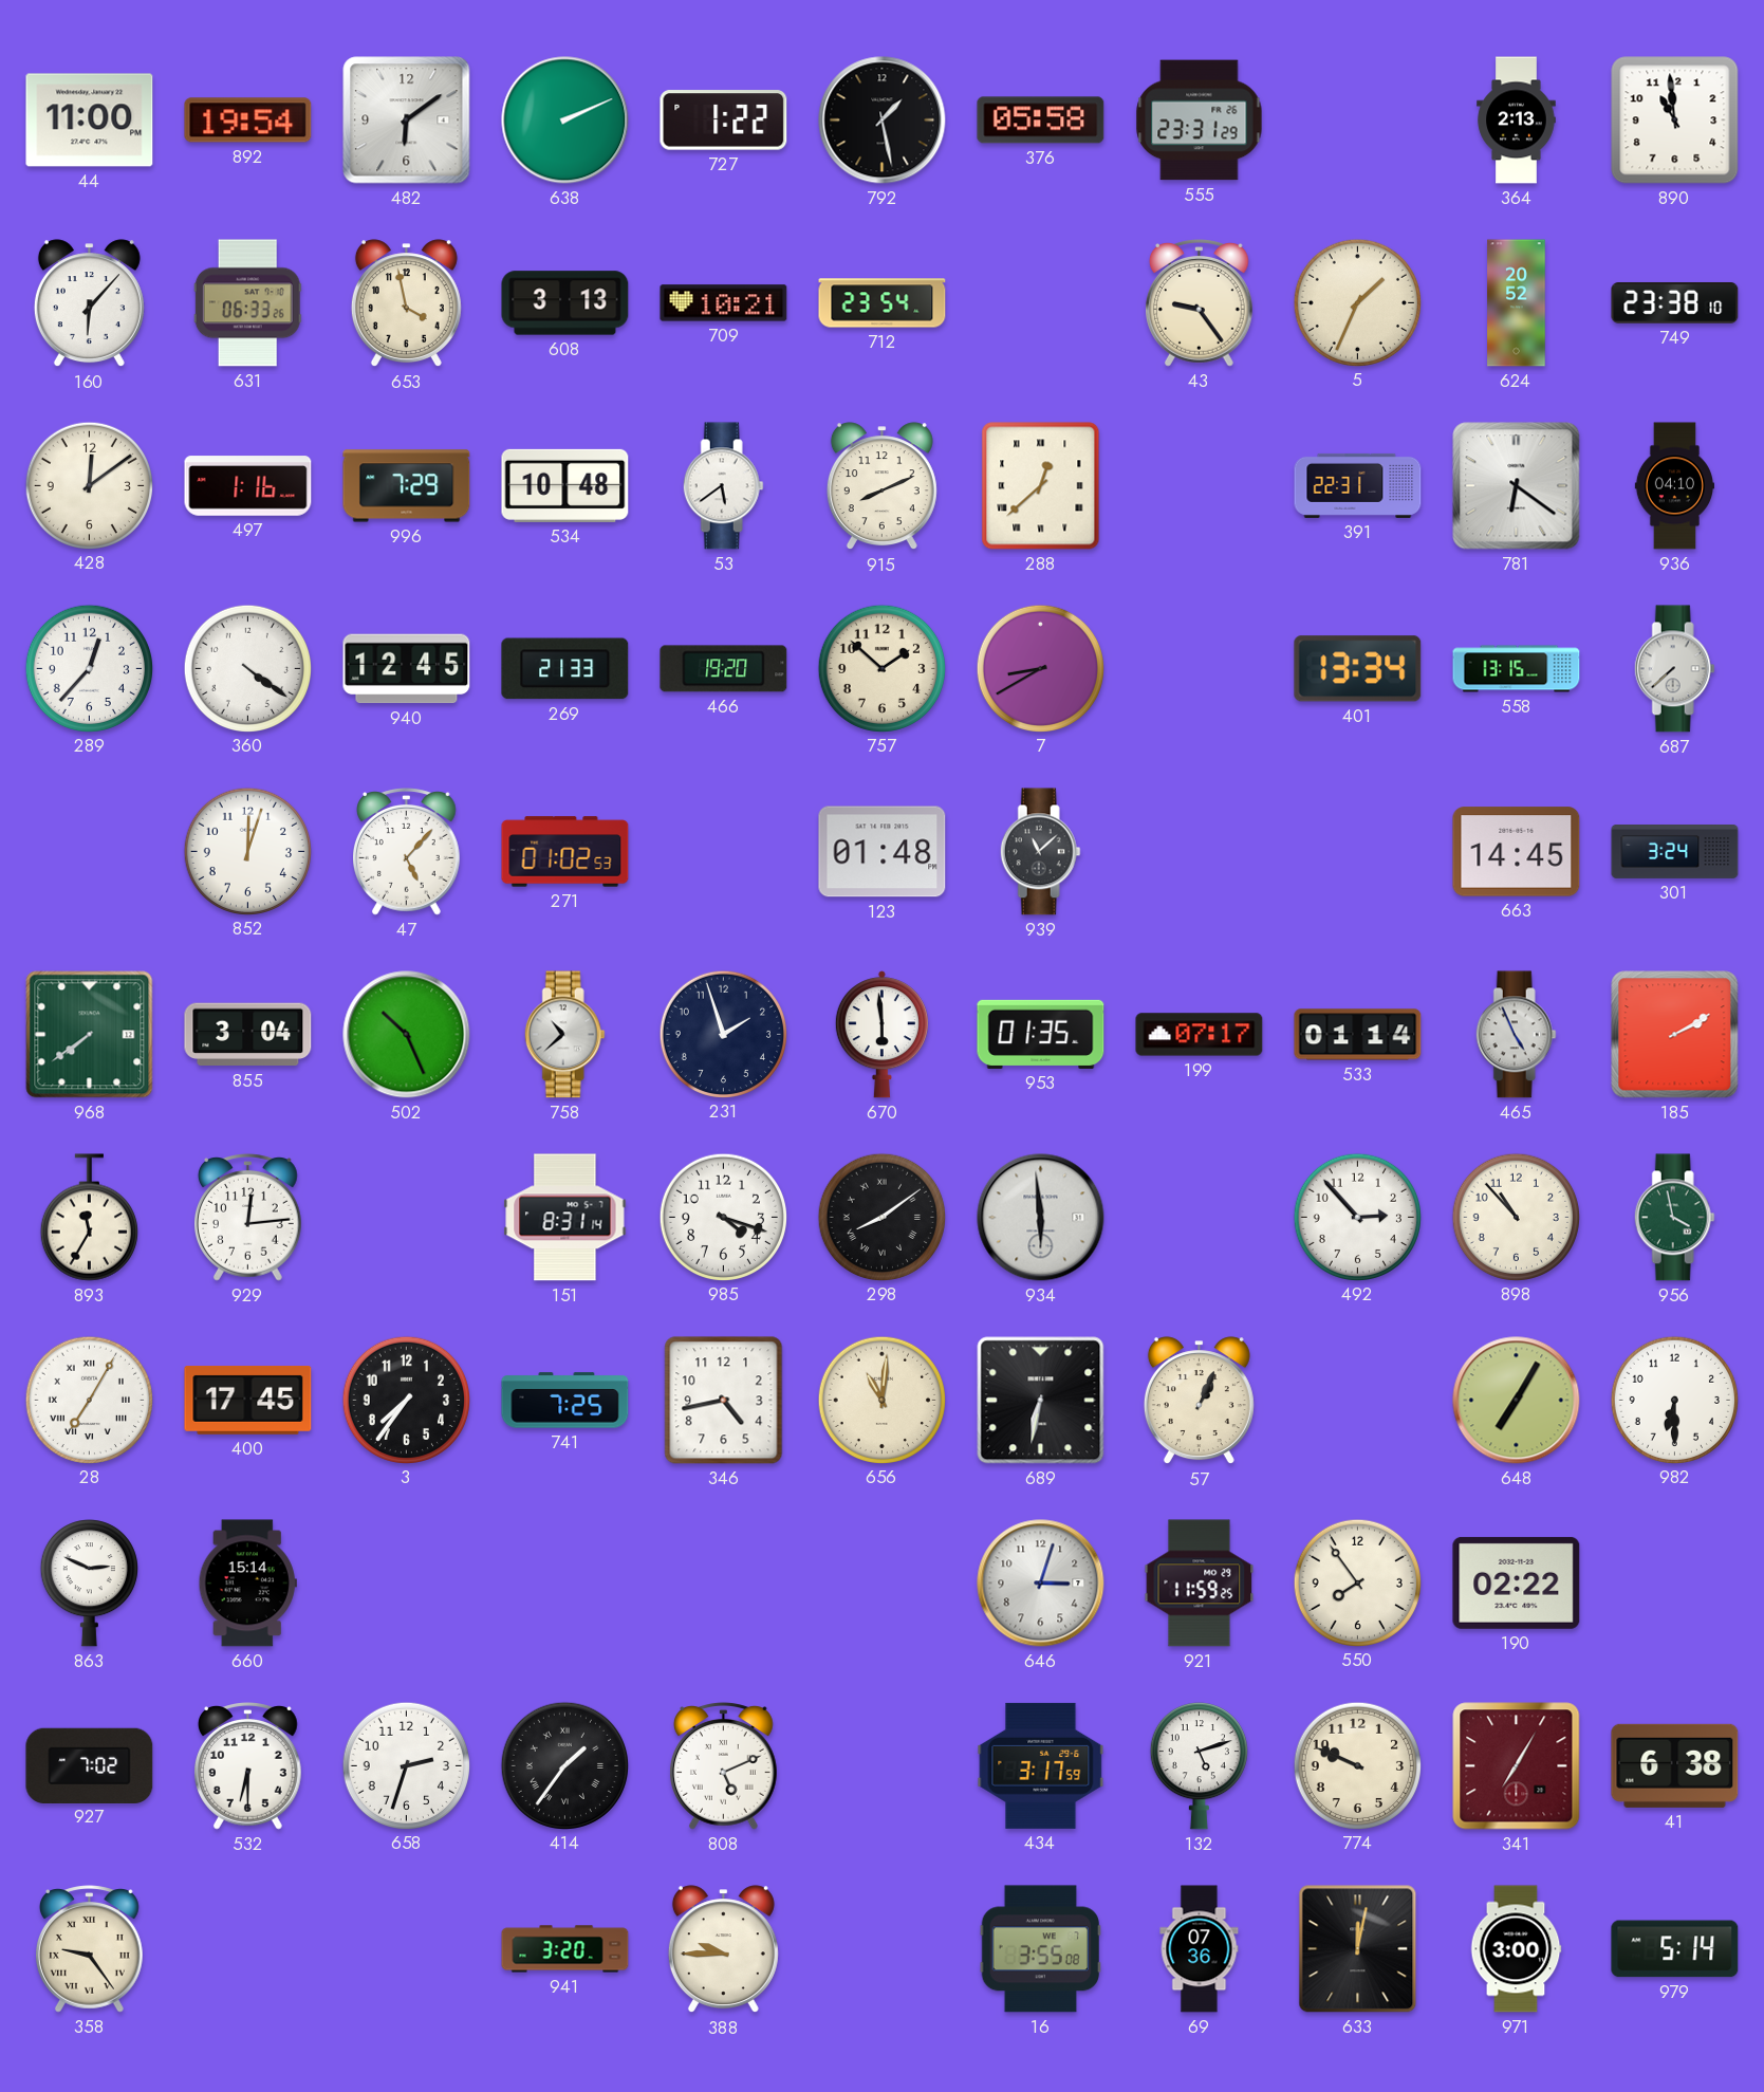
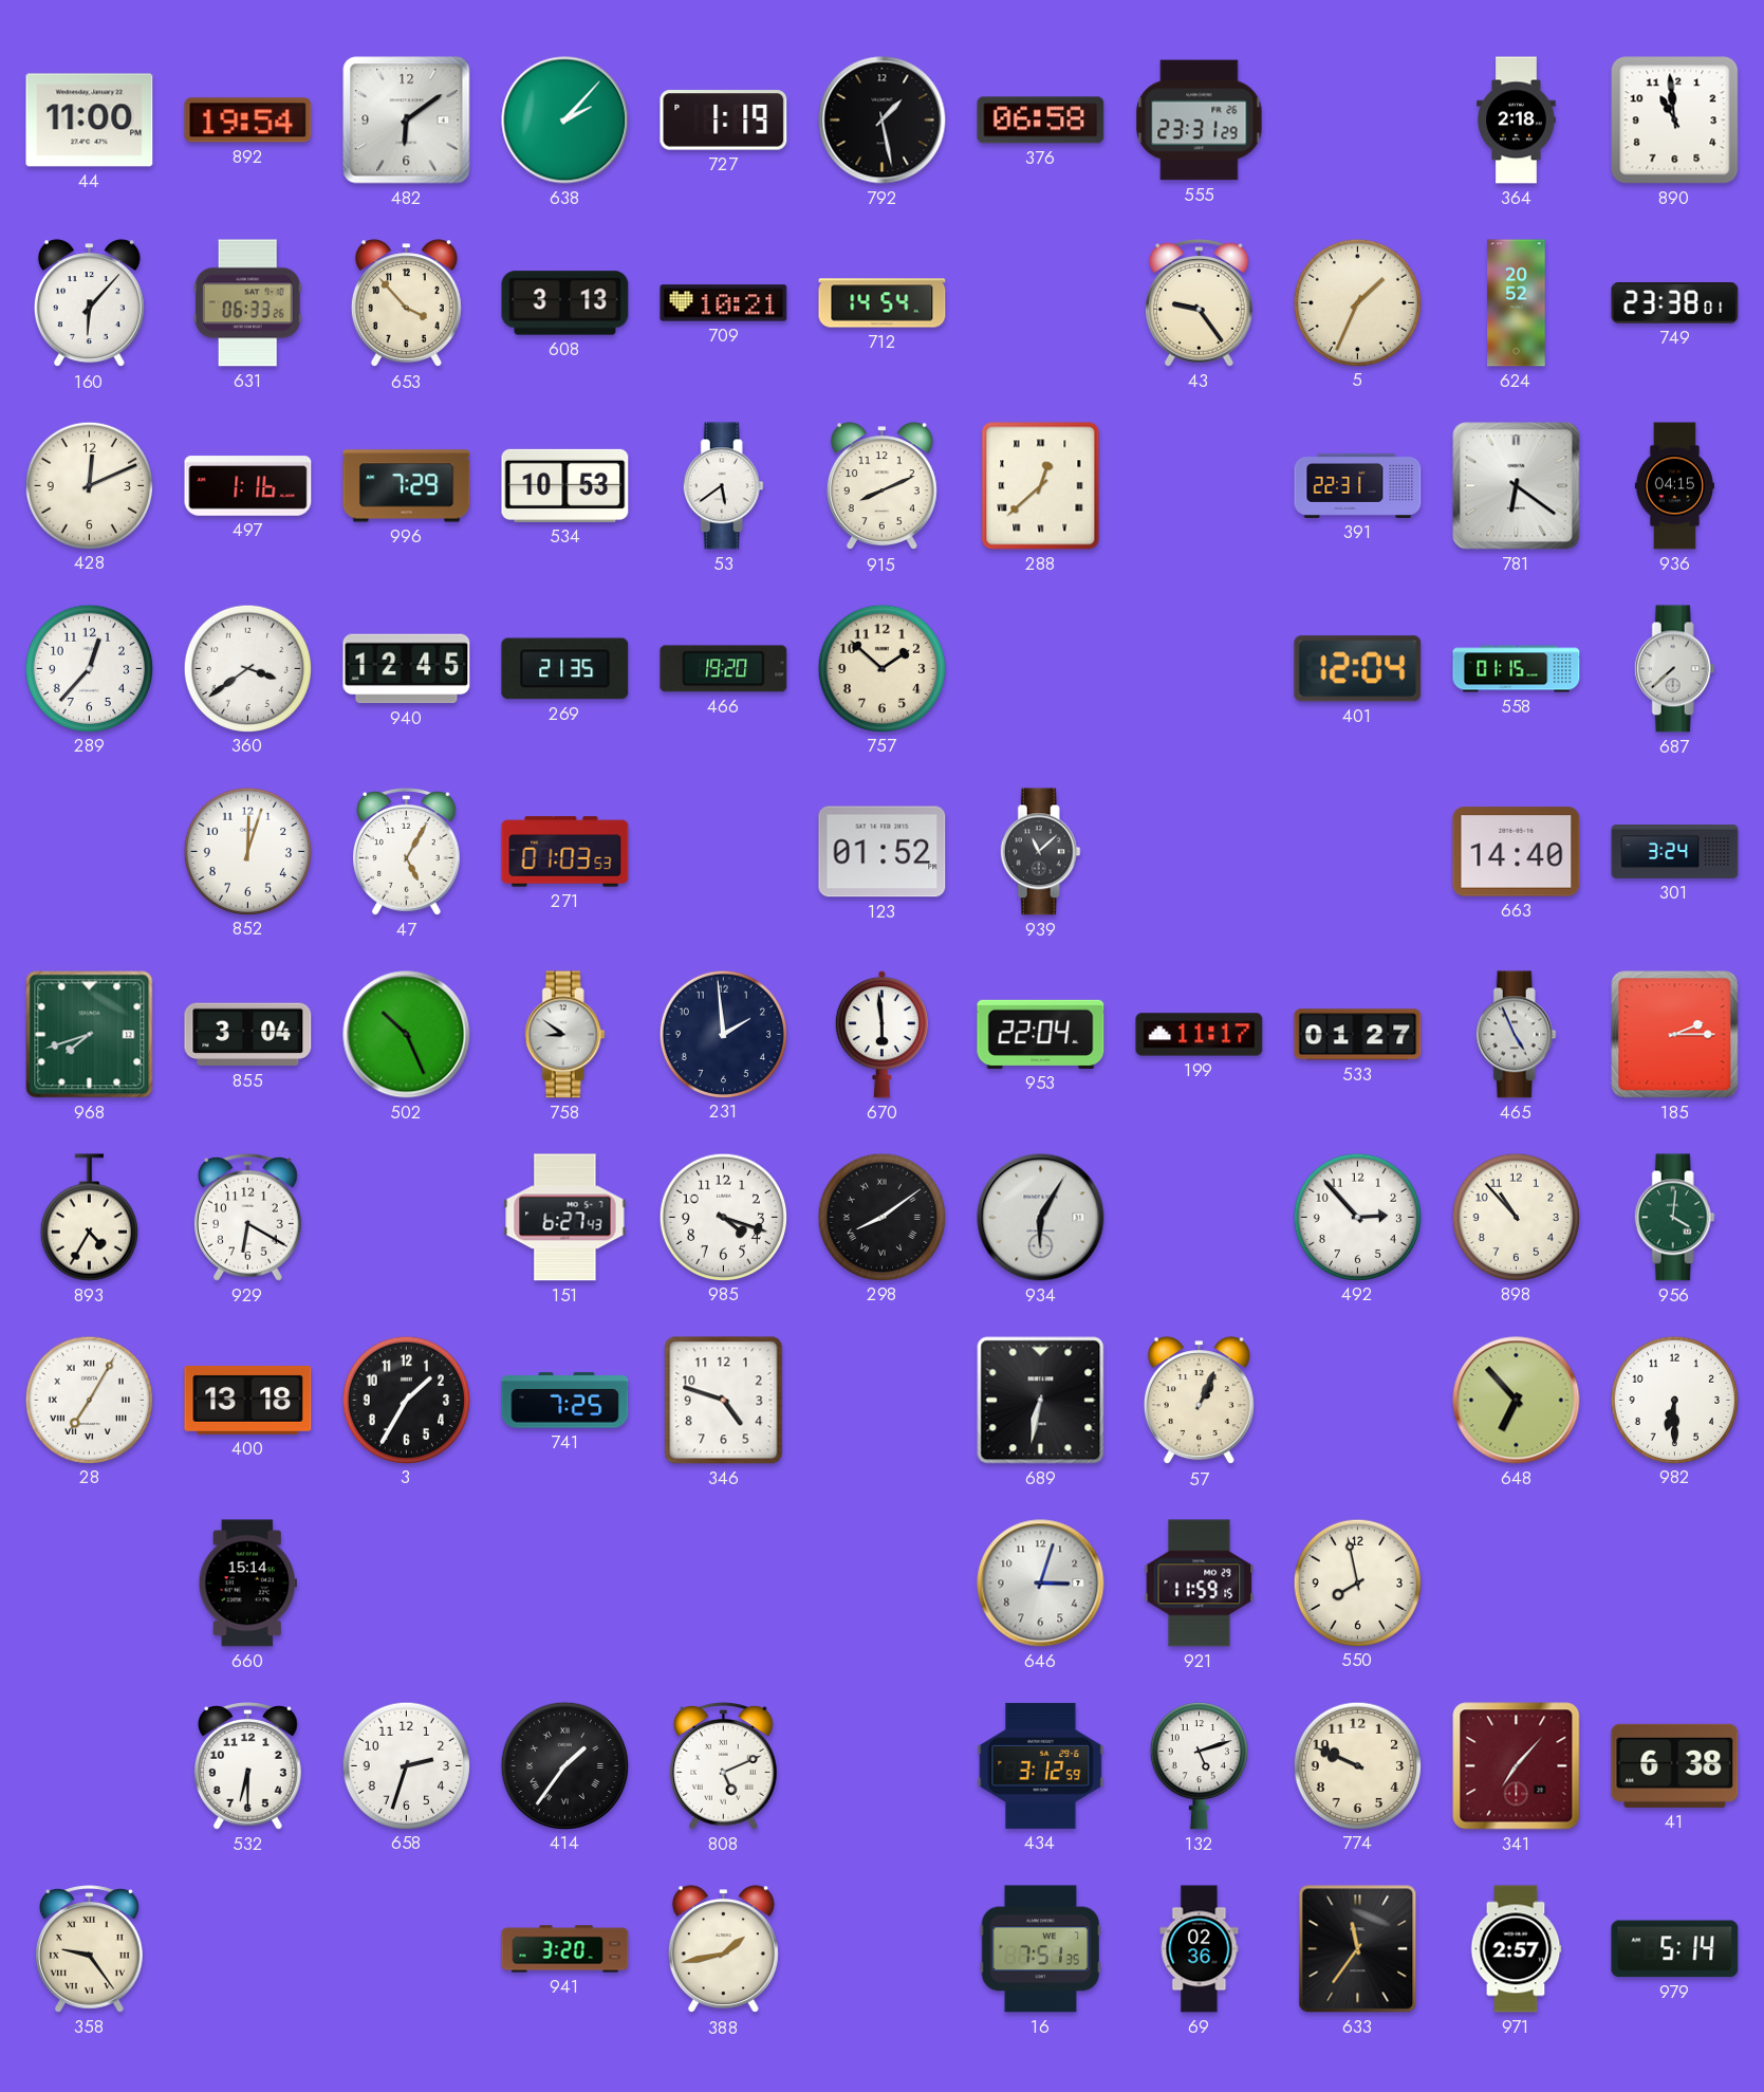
638: 2:11 -> 2:07 (565, 121)
727: 1:22 -> 1:19 (724, 121)
376: 05:58 -> 06:58 (1041, 121)
364: 2:13 -> 2:18 (1517, 121)
653: 3:58 -> 3:53 (406, 303)
712: 23:54 -> 14:54 (883, 303)
749: 23:38:10 -> 23:38:01 (1675, 303)
428: 12:09 -> 12:11 (89, 485)
534: 10:48 -> 10:53 (565, 485)
936: 04:10 -> 04:15 (1674, 486)
360: 4:21 -> 3:39 (247, 668)
269: 21:33 -> 21:35 (565, 669)
7: 8:40 -> none (1040, 668)
401: 13:34 -> 12:04 (1358, 669)
558: 13:15 -> 01:15 (1517, 669)
47: 5:07 -> 5:05 (407, 852)
271: 01:02 -> 01:03 (565, 852)
123: 01:48 -> 01:52 (883, 852)
663: 14:45 -> 14:40 (1517, 852)
968: 7:39 -> 7:42 (90, 1035)
758: 10:38 -> 8:51 (564, 1035)
231: 1:57 -> 1:59 (723, 1034)
953: 01:35 -> 22:04 (1041, 1034)
199: 07:17 -> 11:17 (1200, 1035)
533: 01:14 -> 01:27 (1358, 1035)
185: 2:10 -> 2:15 (1675, 1035)
893: 11:35 -> 4:35 (89, 1218)
929: 12:14 -> 6:20 (248, 1218)
151: 8:31 -> 6:27 (565, 1218)
934: 5:59 -> 6:05 (1041, 1218)
956: 3:58 -> 4:01 (1674, 1218)
400: 17:45 -> 13:18 (248, 1400)
3: 7:36 -> 1:35 (406, 1400)
346: 4:43 -> 4:48 (724, 1401)
656: 11:01 -> none (881, 1400)
648: 7:05 -> 6:53 (1517, 1401)
863: 2:49 -> none (89, 1584)
921: 11:59:25 -> 11:59:15 (1200, 1584)
550: 7:54 -> 7:58 (1357, 1582)
190: 02:22 -> none (1517, 1582)
927: 7:02 -> none (90, 1765)
434: 3:17 -> 3:12 (1041, 1765)
341: 7:05 -> 7:07 (1517, 1766)
388: 9:45 -> 1:43 (723, 1949)
16: 3:55 -> 7:51 (1040, 1949)
69: 07:36 -> 02:36 (1200, 1949)
633: 12:02 -> 11:36 (1358, 1949)
971: 3:00 -> 2:57 (1516, 1949)
